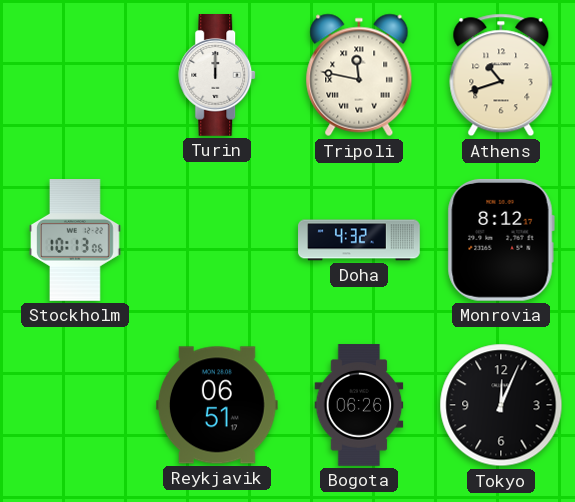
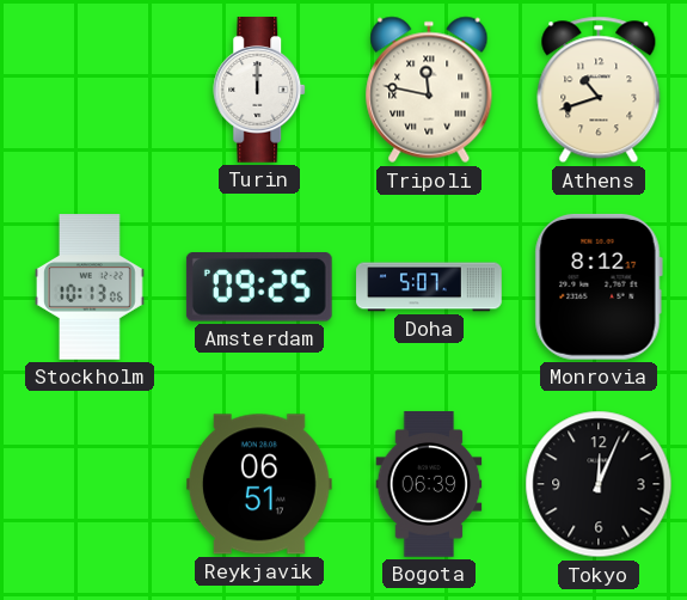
Amsterdam: none -> 09:25 (259, 288)
Doha: 4:32 -> 5:07 (429, 287)
Bogota: 06:26 -> 06:39 (429, 484)
